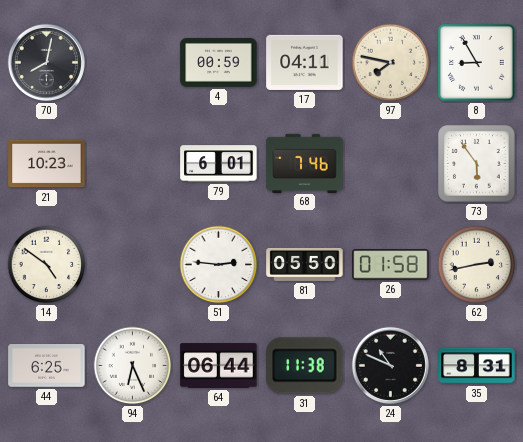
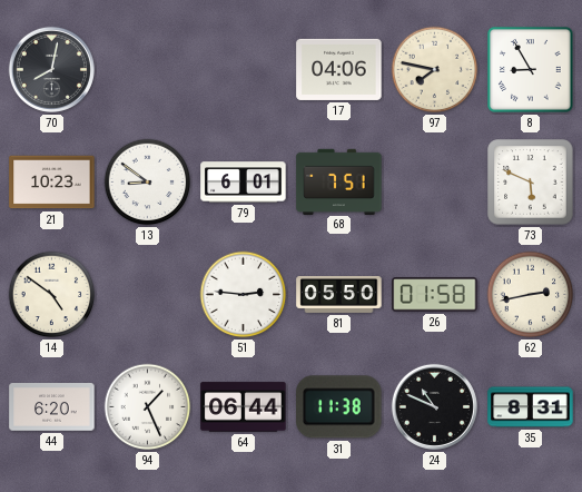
4: 00:59 -> none (219, 62)
17: 04:11 -> 04:06 (339, 69)
13: none -> 8:51 (148, 183)
68: 7:46 -> 7:51 (339, 181)
73: 5:54 -> 5:49 (531, 183)
44: 6:25 -> 6:20 (52, 407)
94: 6:26 -> 1:26 (148, 407)
